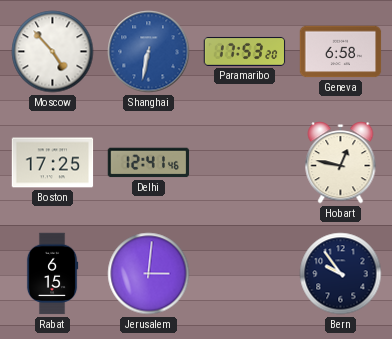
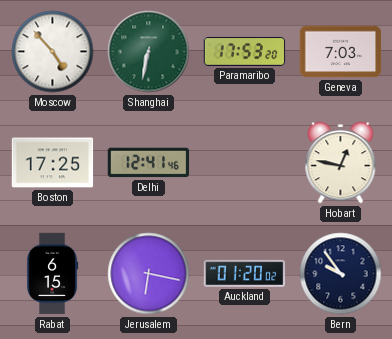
Shanghai dial: blue -> green (149, 52)
Geneva: 6:58 -> 7:03 (341, 52)
Jerusalem: 3:01 -> 6:17 (149, 274)
Auckland: none -> 01:20 (245, 273)
